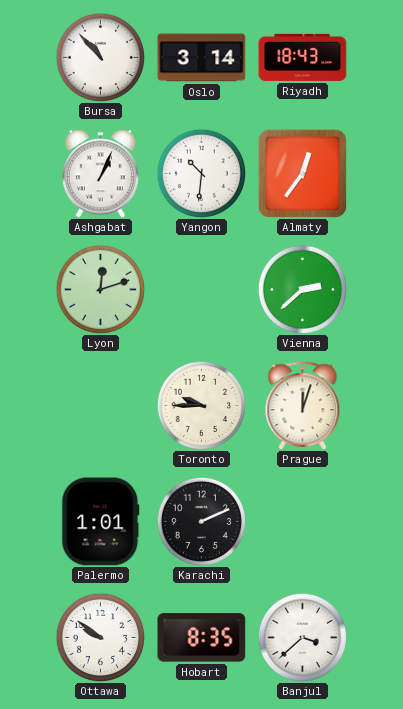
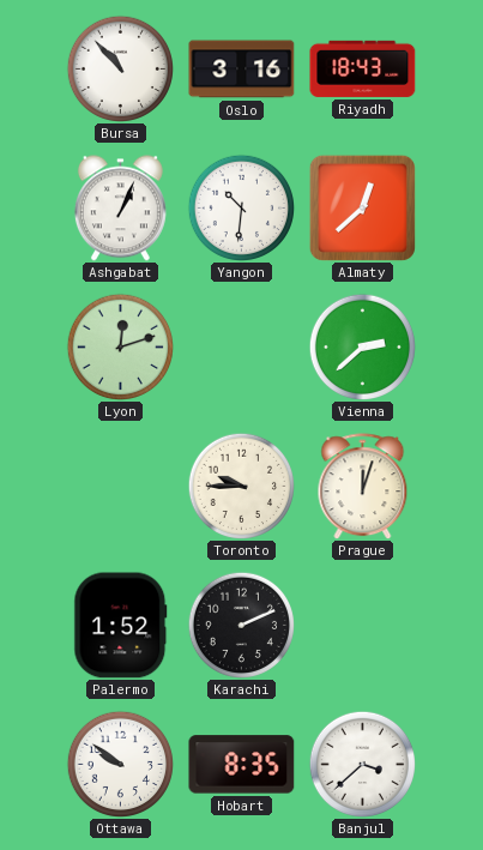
Oslo: 3:14 -> 3:16 (242, 70)
Almaty: 12:36 -> 12:38 (362, 207)
Palermo: 1:01 -> 1:52 (121, 626)
